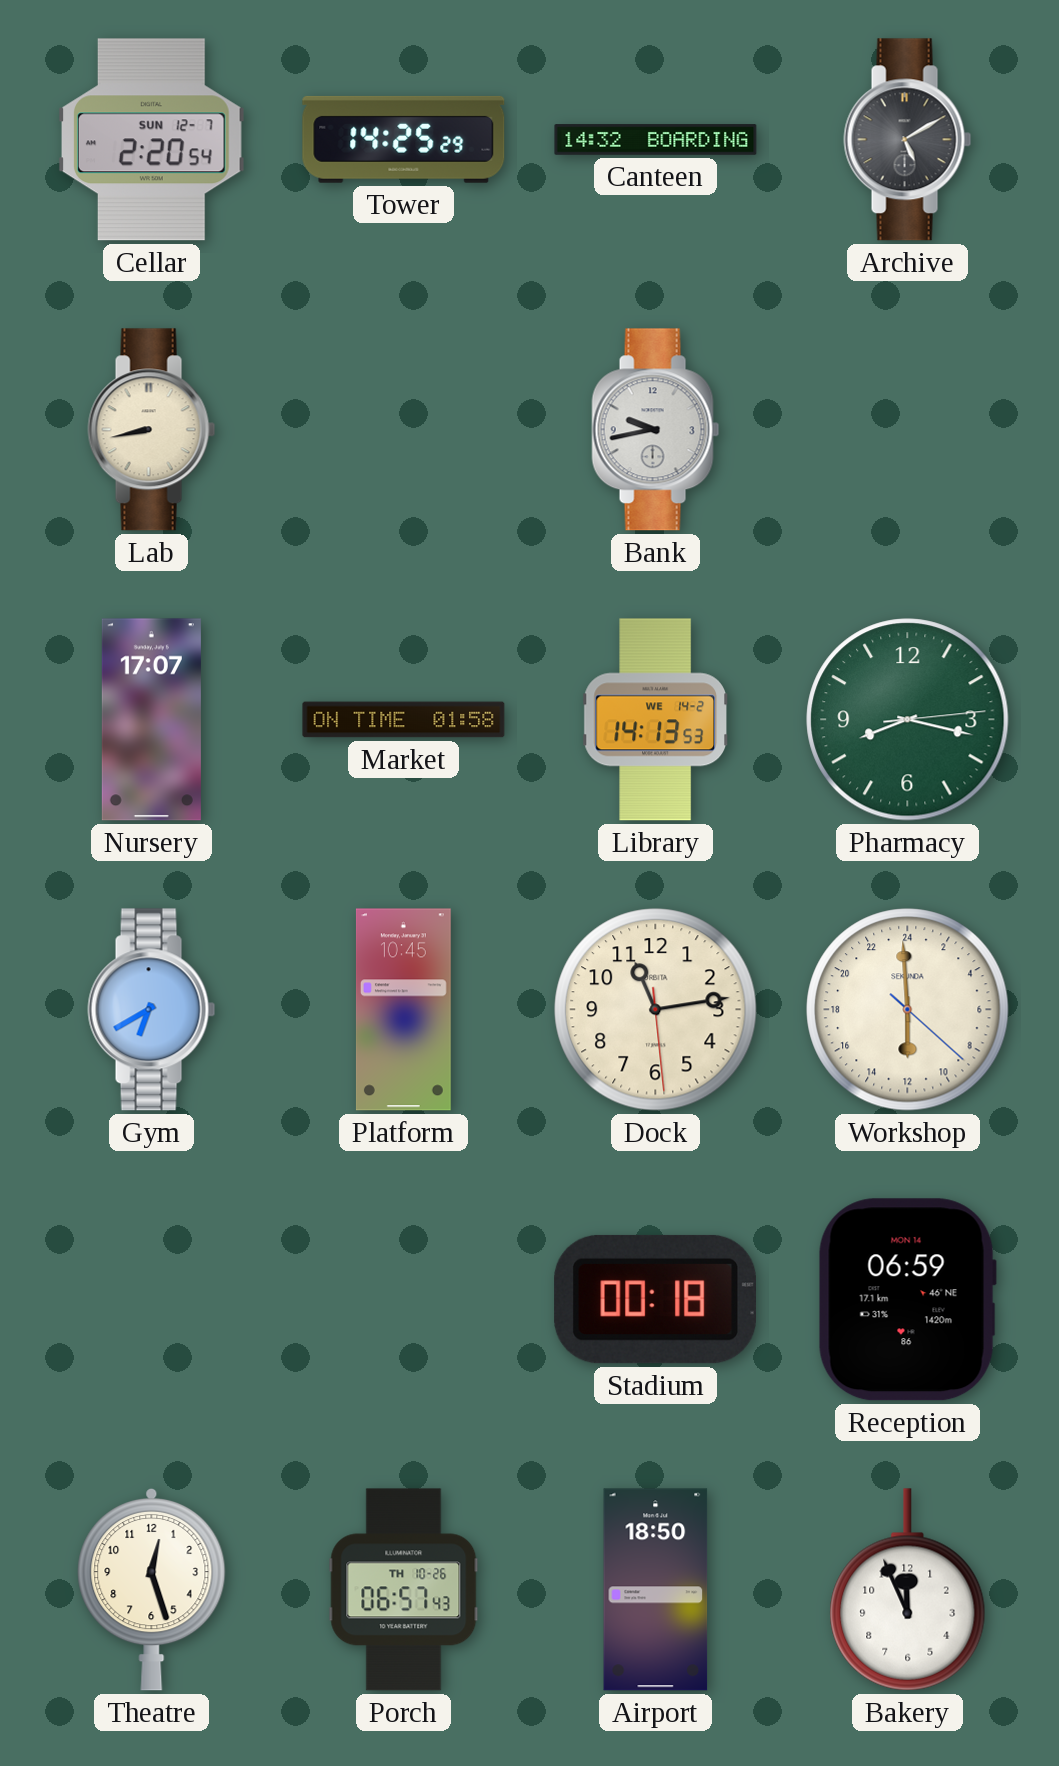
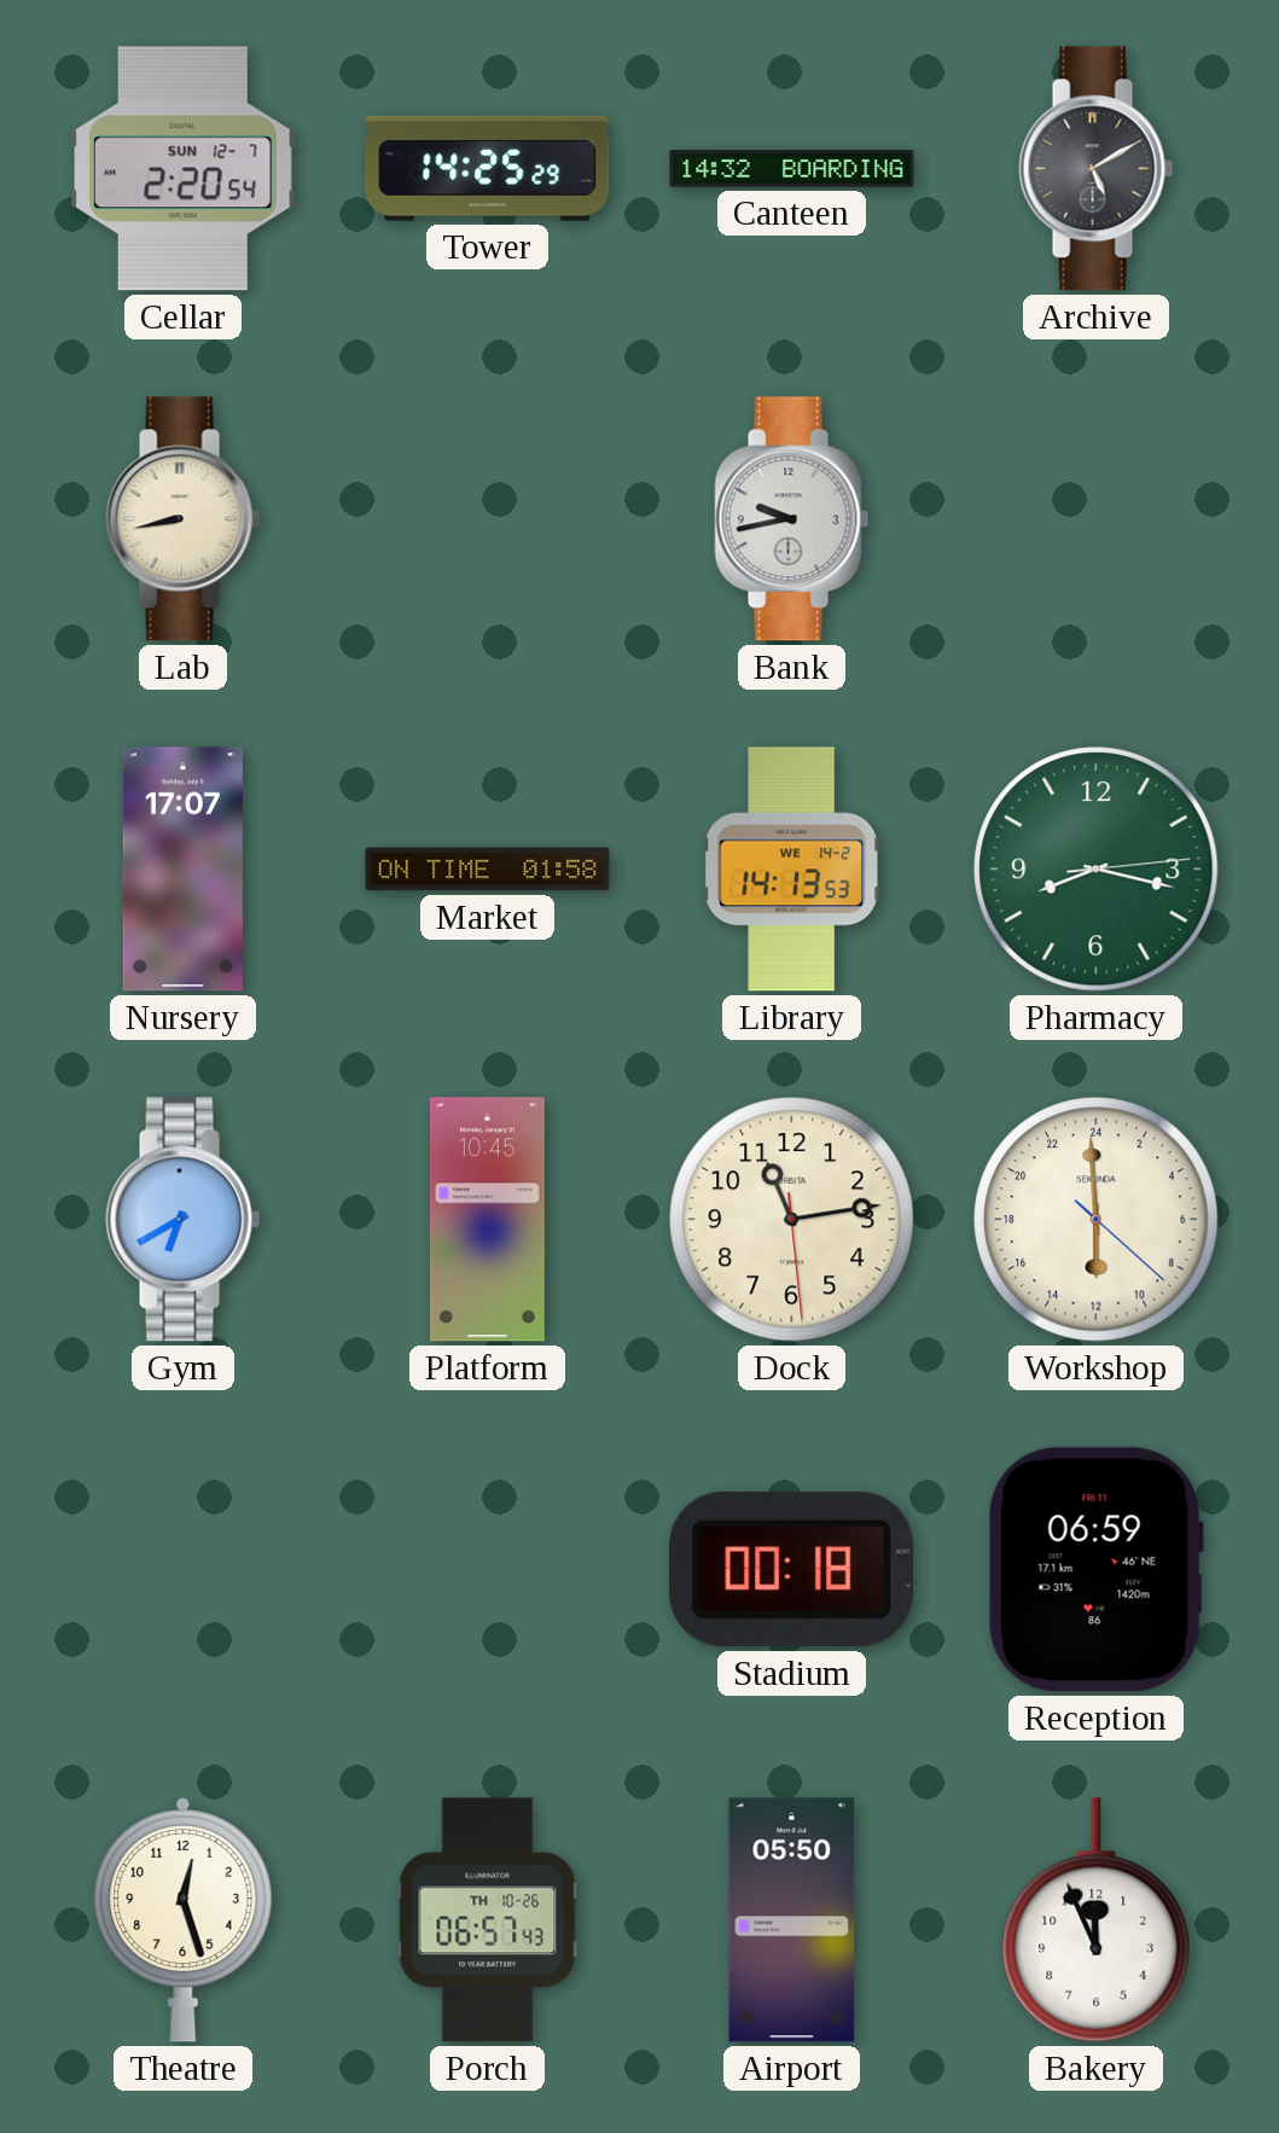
Reception date: MON 14 -> FRI 11 (1095, 1570)
Airport: 18:50 -> 05:50 (792, 1920)
